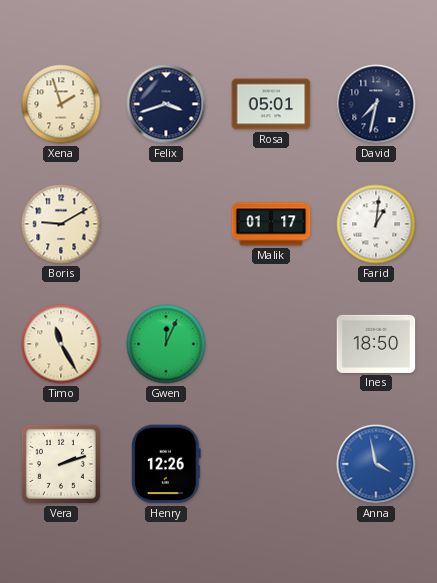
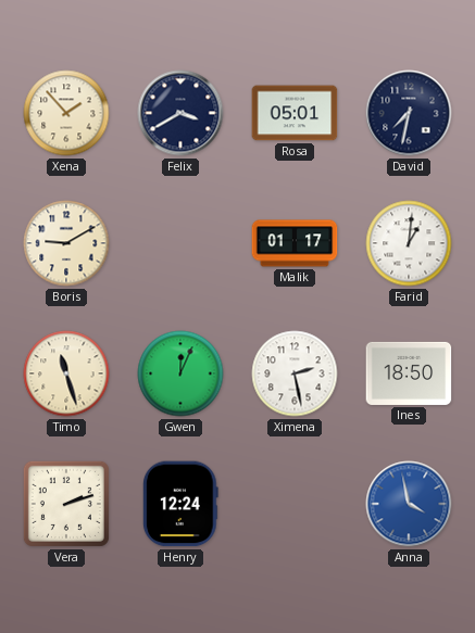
Xena: 1:57 -> 1:53 (66, 113)
Felix: 3:42 -> 3:40 (180, 113)
Timo: 11:25 -> 11:27 (66, 374)
Ximena: none -> 2:28 (295, 374)
Henry: 12:26 -> 12:24 (180, 504)
